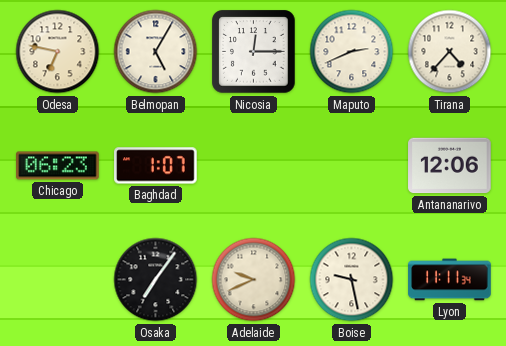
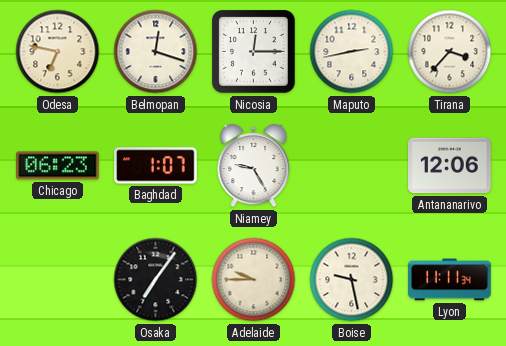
Belmopan: 5:05 -> 12:18 (156, 52)
Maputo: 2:41 -> 2:43 (352, 52)
Tirana: 4:37 -> 3:37 (450, 52)
Niamey: none -> 9:25 (254, 167)
Adelaide: 9:41 -> 9:45 (254, 280)
